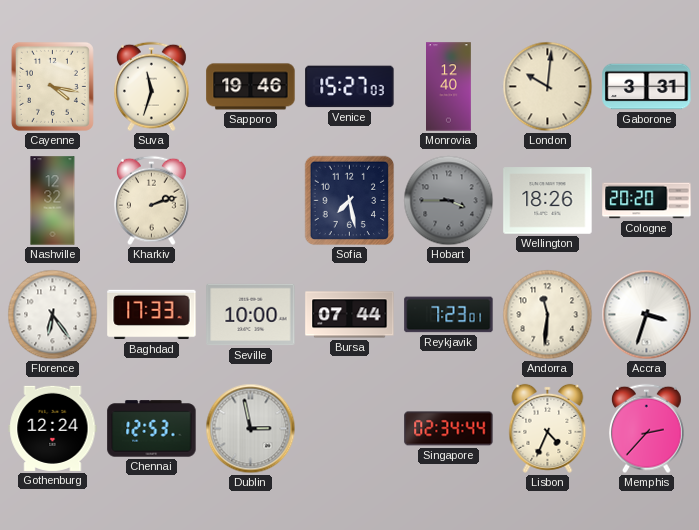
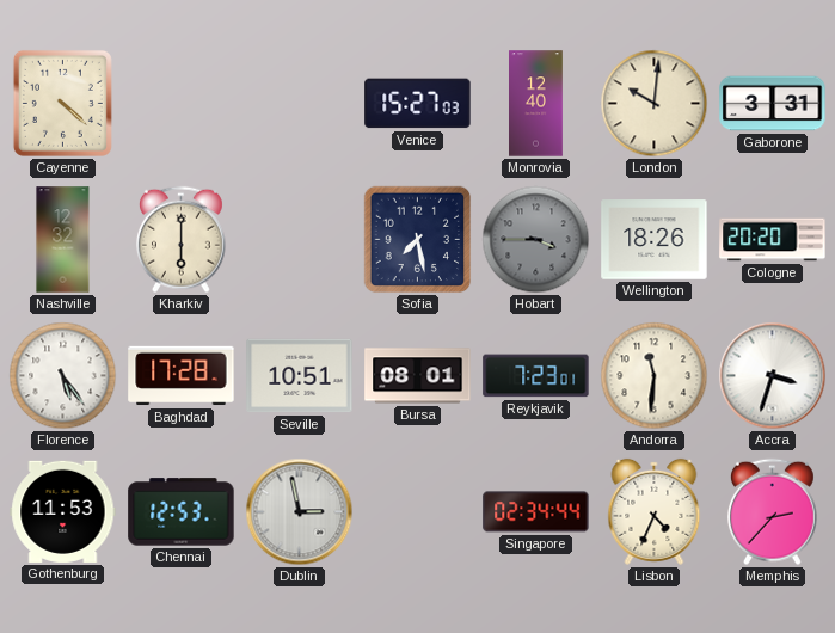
Cayenne: 4:17 -> 4:22 (62, 103)
Suva: 11:33 -> none (152, 87)
Sapporo: 19:46 -> none (251, 87)
Kharkiv: 2:12 -> 6:00 (182, 240)
Florence: 6:24 -> 5:24 (63, 376)
Baghdad: 17:33 -> 17:28 (182, 376)
Seville: 10:00 -> 10:51 (300, 376)
Bursa: 07:44 -> 08:01 (418, 376)
Gothenburg: 12:24 -> 11:53 (63, 511)
